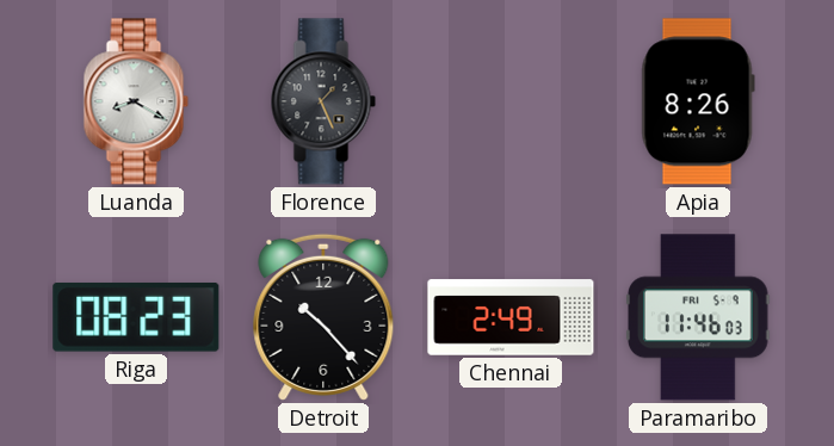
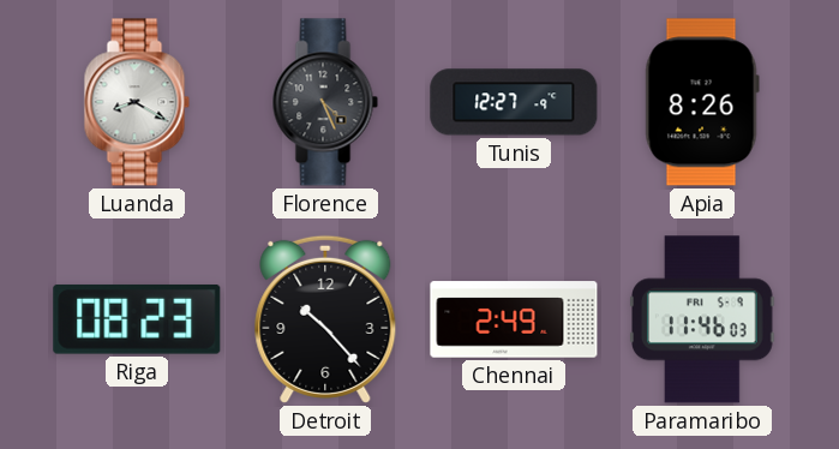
Florence: 1:26 -> 4:26 (325, 102)
Tunis: none -> 12:27 (514, 102)
